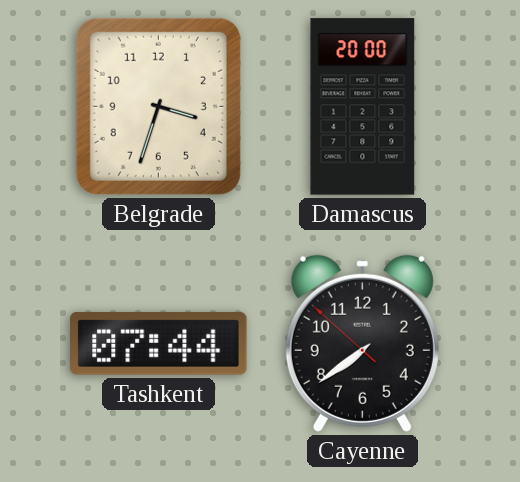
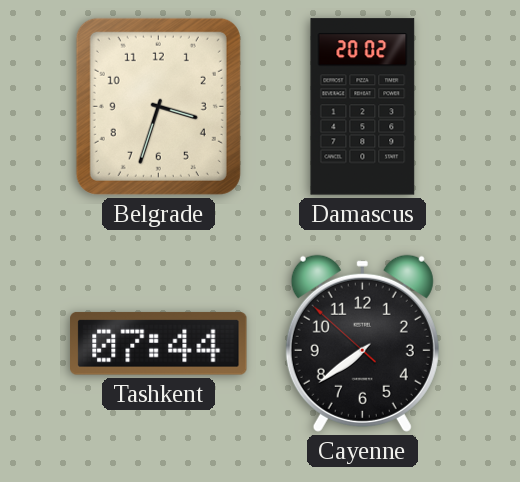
Damascus: 20:00 -> 20:02 (363, 107)
